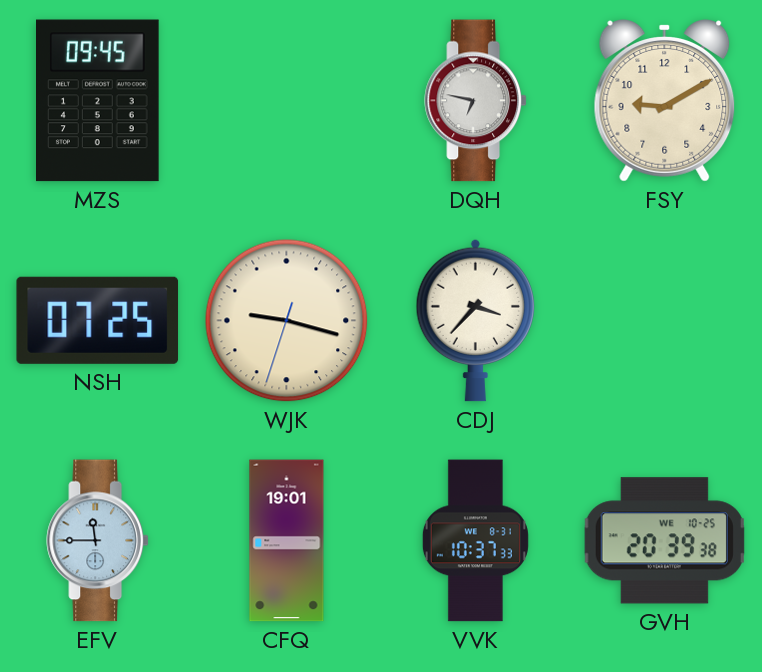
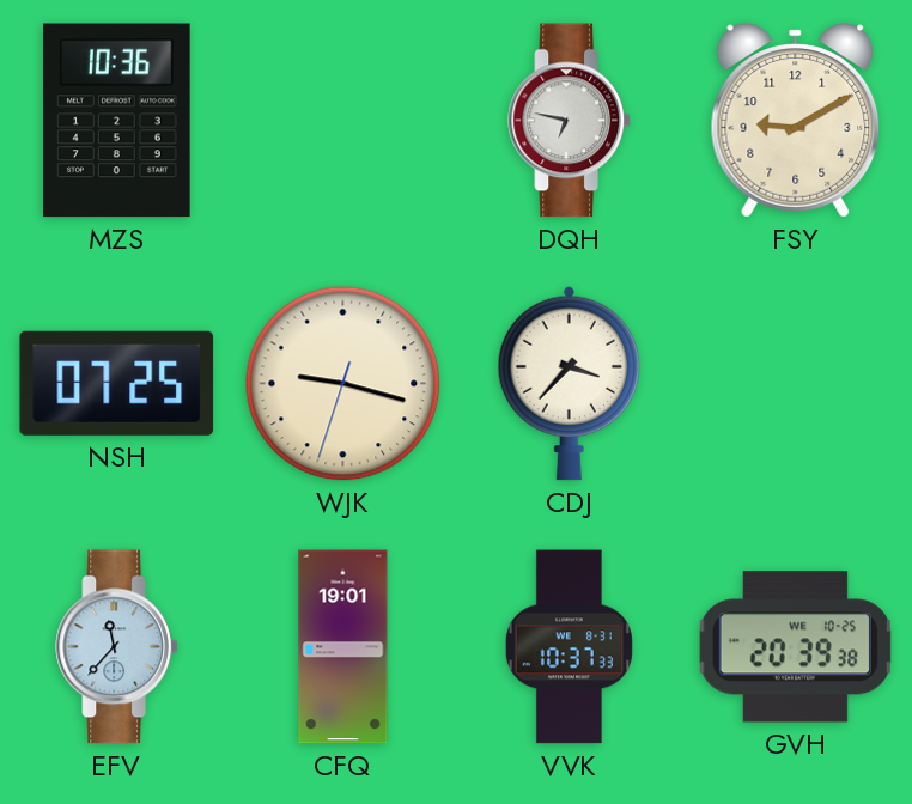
MZS: 09:45 -> 10:36 (117, 121)
EFV: 11:45 -> 11:37 (116, 647)
